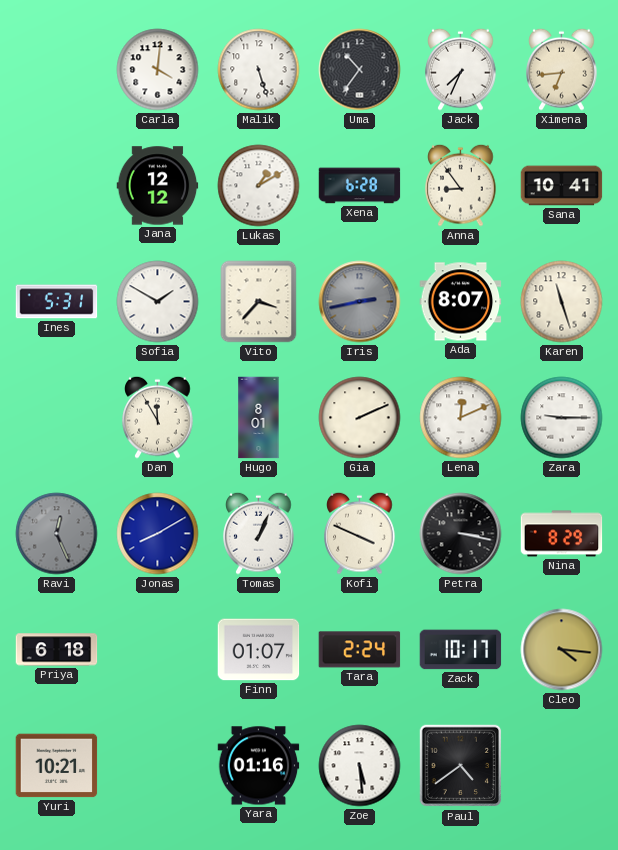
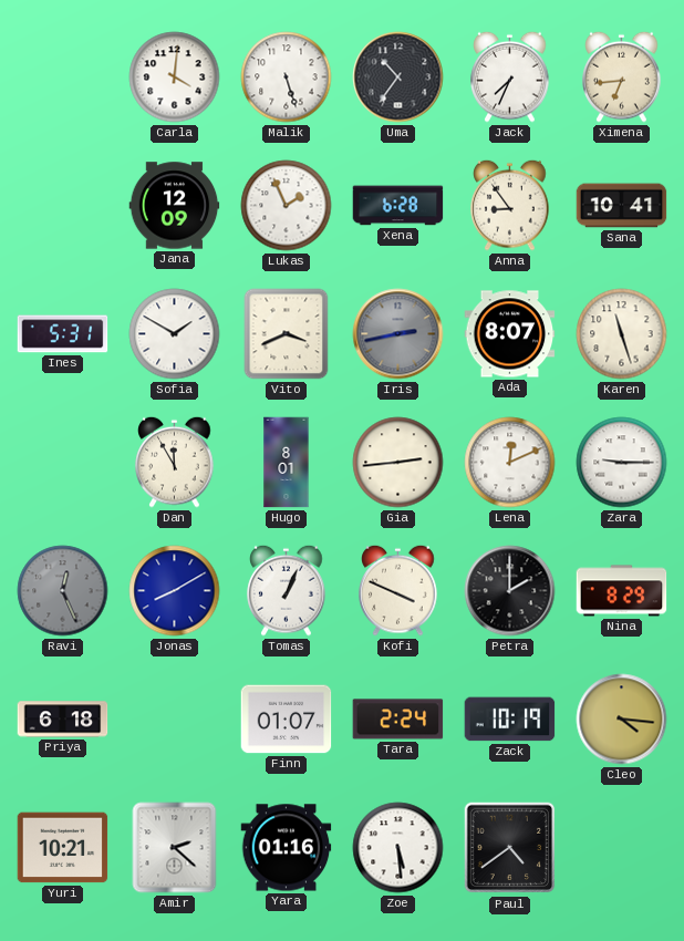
Jana: 12:12 -> 12:09 (175, 206)
Lukas: 1:10 -> 1:56 (287, 206)
Vito: 3:37 -> 3:41 (287, 334)
Gia: 2:11 -> 2:44 (398, 463)
Petra: 3:17 -> 2:00 (510, 591)
Zack: 10:17 -> 10:19 (510, 720)
Amir: none -> 2:22 (175, 848)
